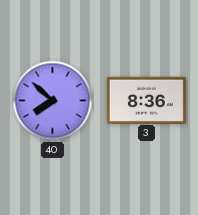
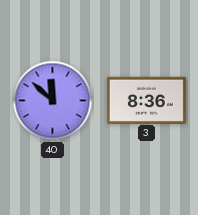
40: 7:52 -> 11:52 (53, 101)
